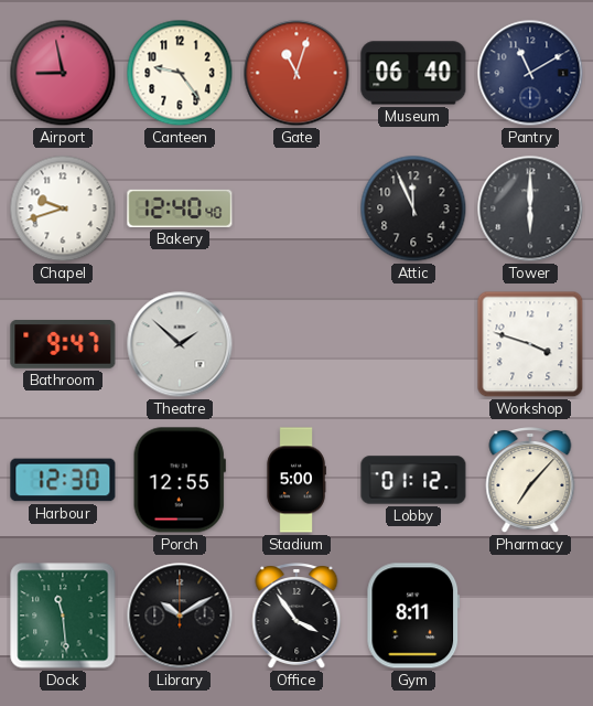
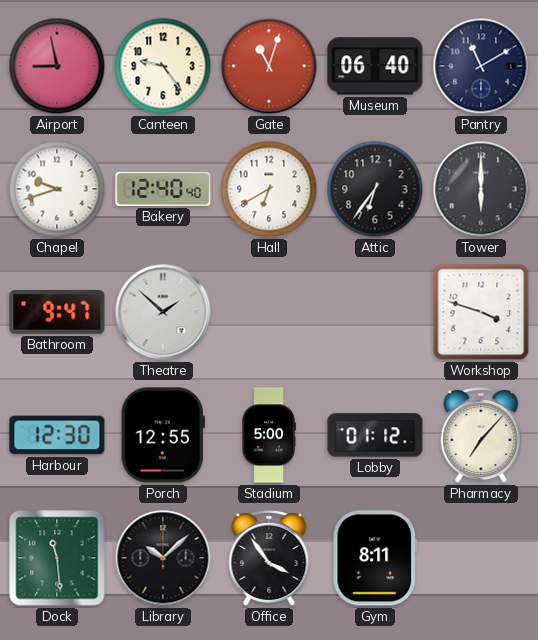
Hall: none -> 6:40 (269, 189)
Attic: 11:56 -> 6:36 (375, 189)
Library: 10:10 -> 10:08 (163, 558)
